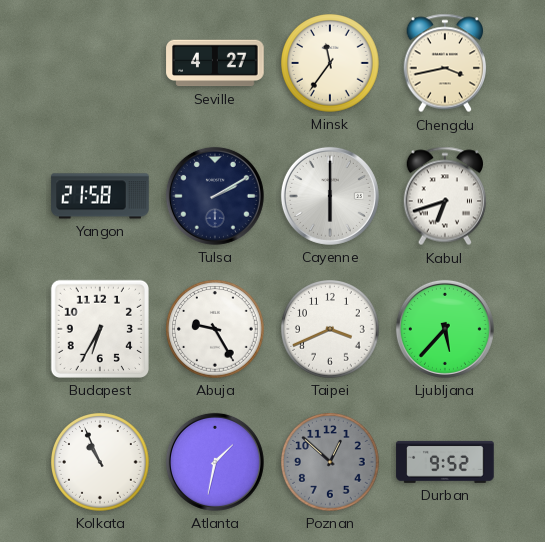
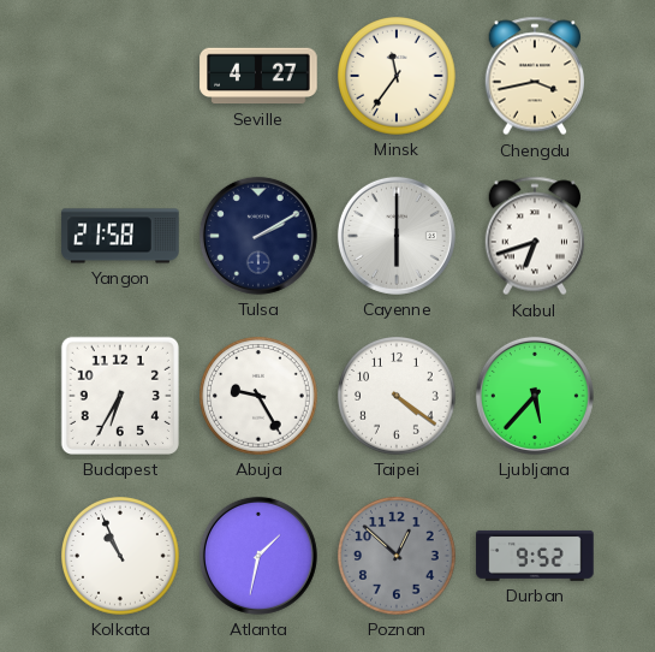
Taipei: 3:41 -> 4:21 (398, 397)
